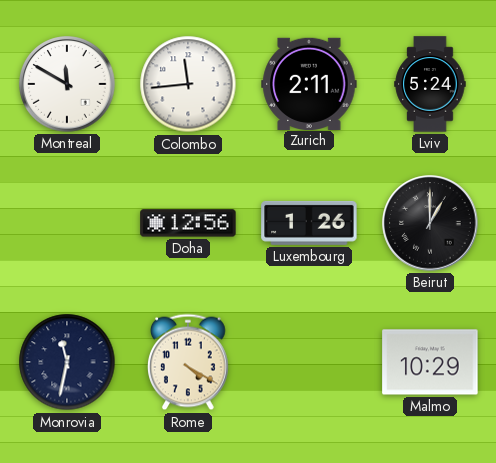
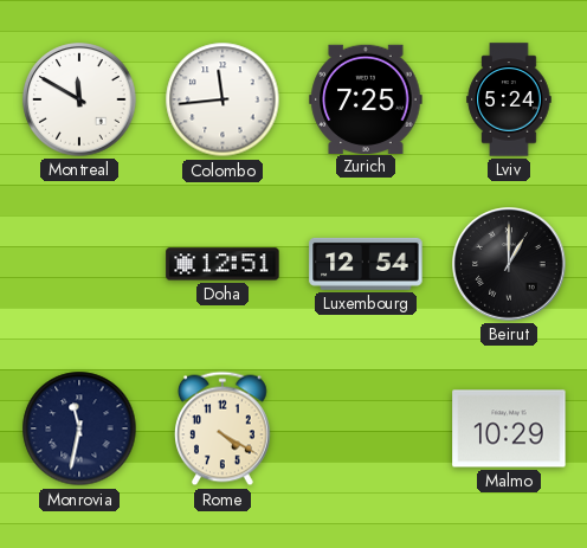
Zurich: 2:11 -> 7:25 (366, 98)
Doha: 12:56 -> 12:51 (222, 264)
Luxembourg: 1:26 -> 12:54 (366, 264)
